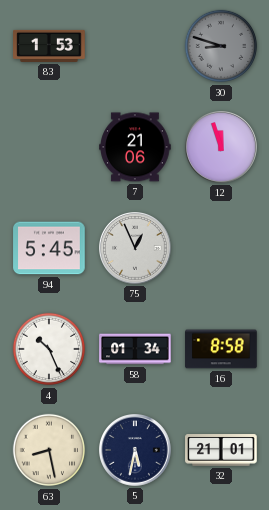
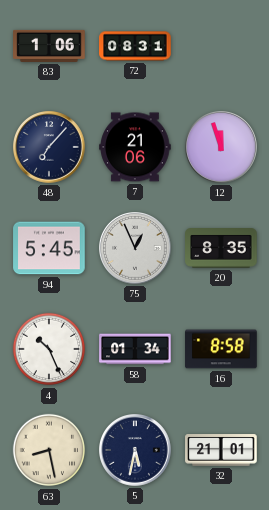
83: 1:53 -> 1:06 (49, 46)
72: none -> 08:31 (135, 46)
30: 8:48 -> none (221, 46)
48: none -> 7:07 (50, 148)
20: none -> 8:35 (221, 249)
